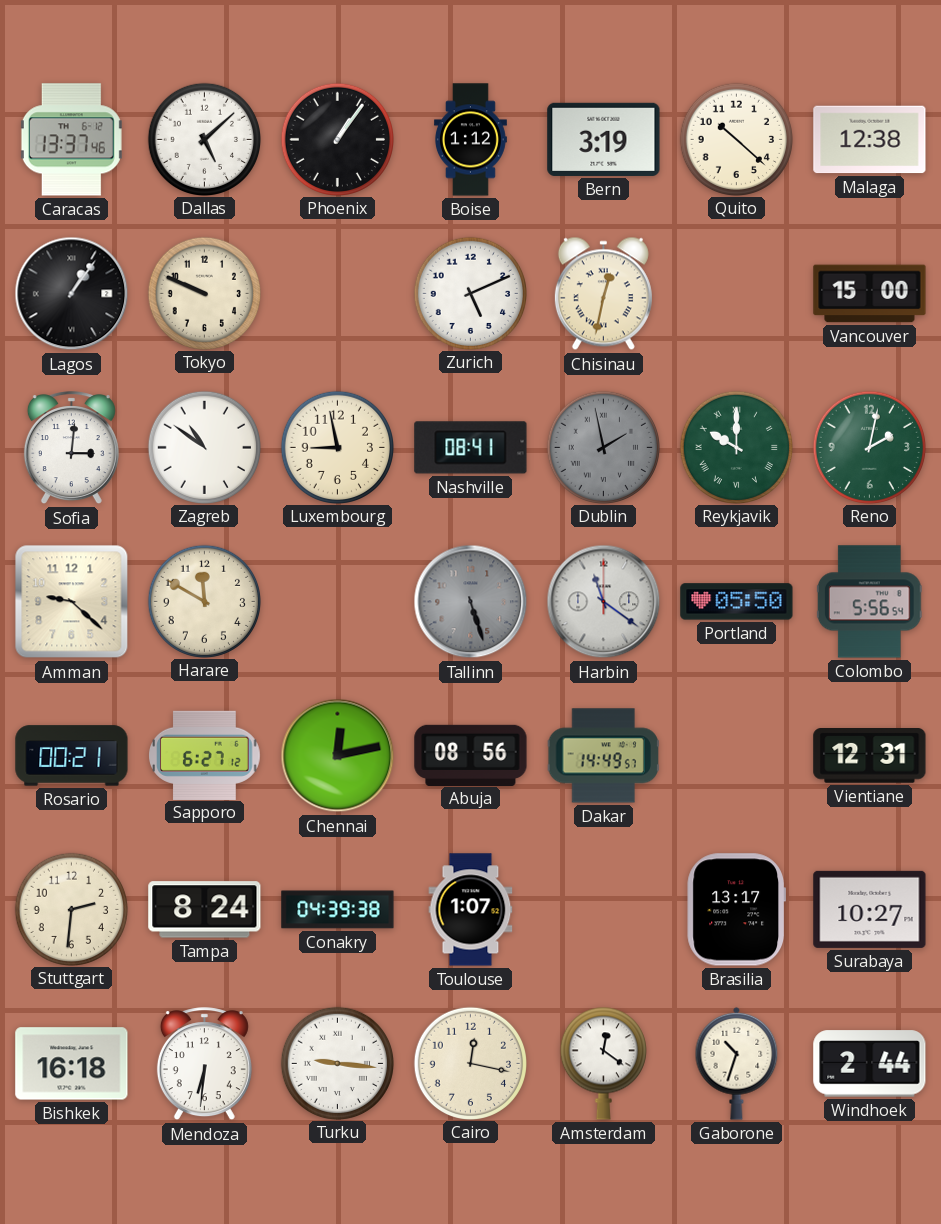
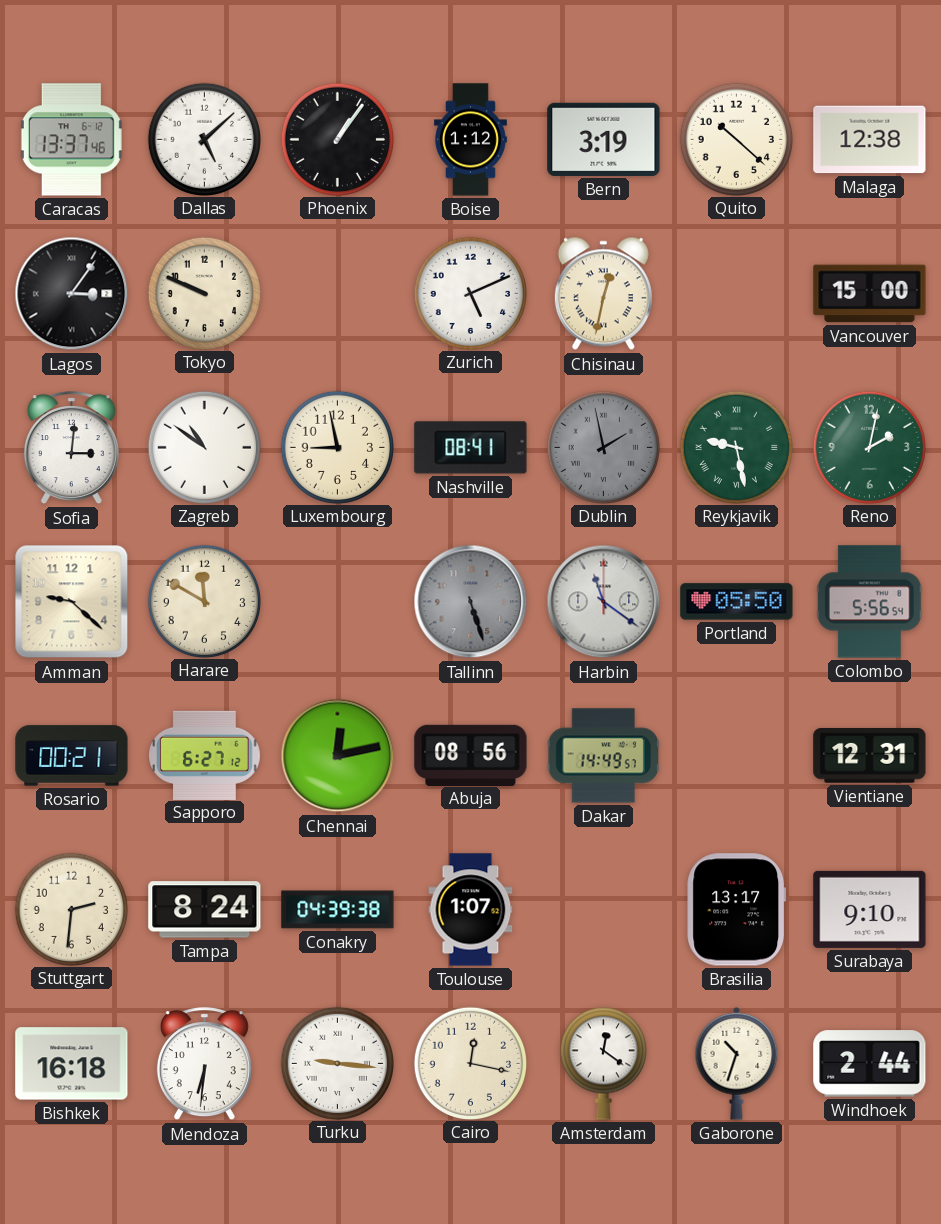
Lagos: 1:06 -> 3:06 (72, 294)
Reykjavik: 10:00 -> 9:28 (736, 447)
Surabaya: 10:27 -> 9:10 (870, 909)
